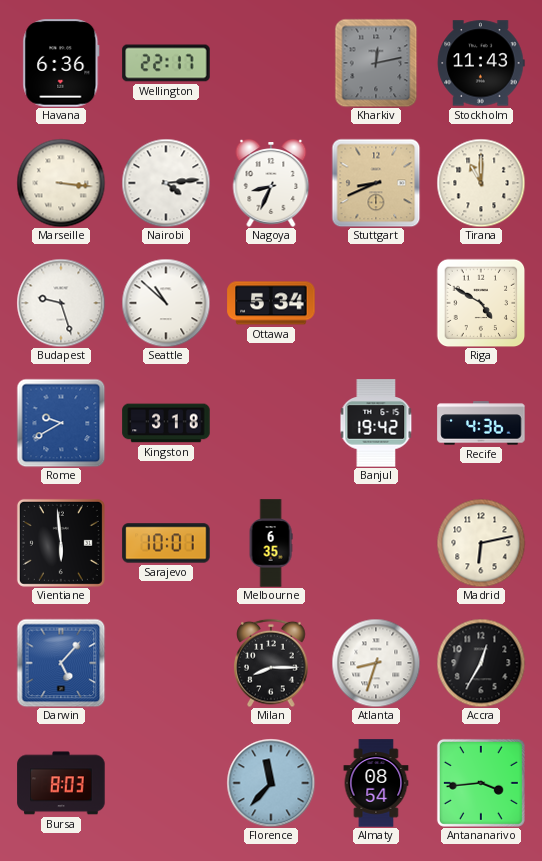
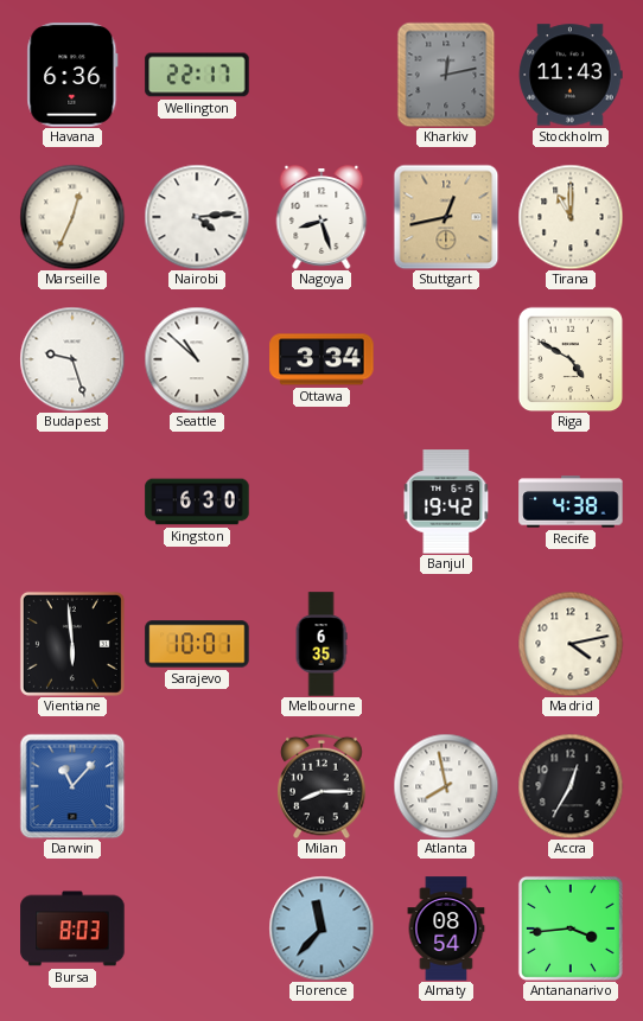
Marseille: 3:16 -> 12:34 (72, 217)
Nagoya: 8:34 -> 8:27 (321, 217)
Stuttgart: 8:41 -> 12:43 (446, 217)
Ottawa: 5:34 -> 3:34 (321, 359)
Rome: 9:40 -> none (61, 423)
Kingston: 3:18 -> 6:30 (197, 502)
Recife: 4:36 -> 4:38 (571, 502)
Madrid: 6:13 -> 4:13 (571, 644)
Darwin: 5:07 -> 11:07 (72, 786)
Atlanta: 8:33 -> 7:58 (446, 786)
